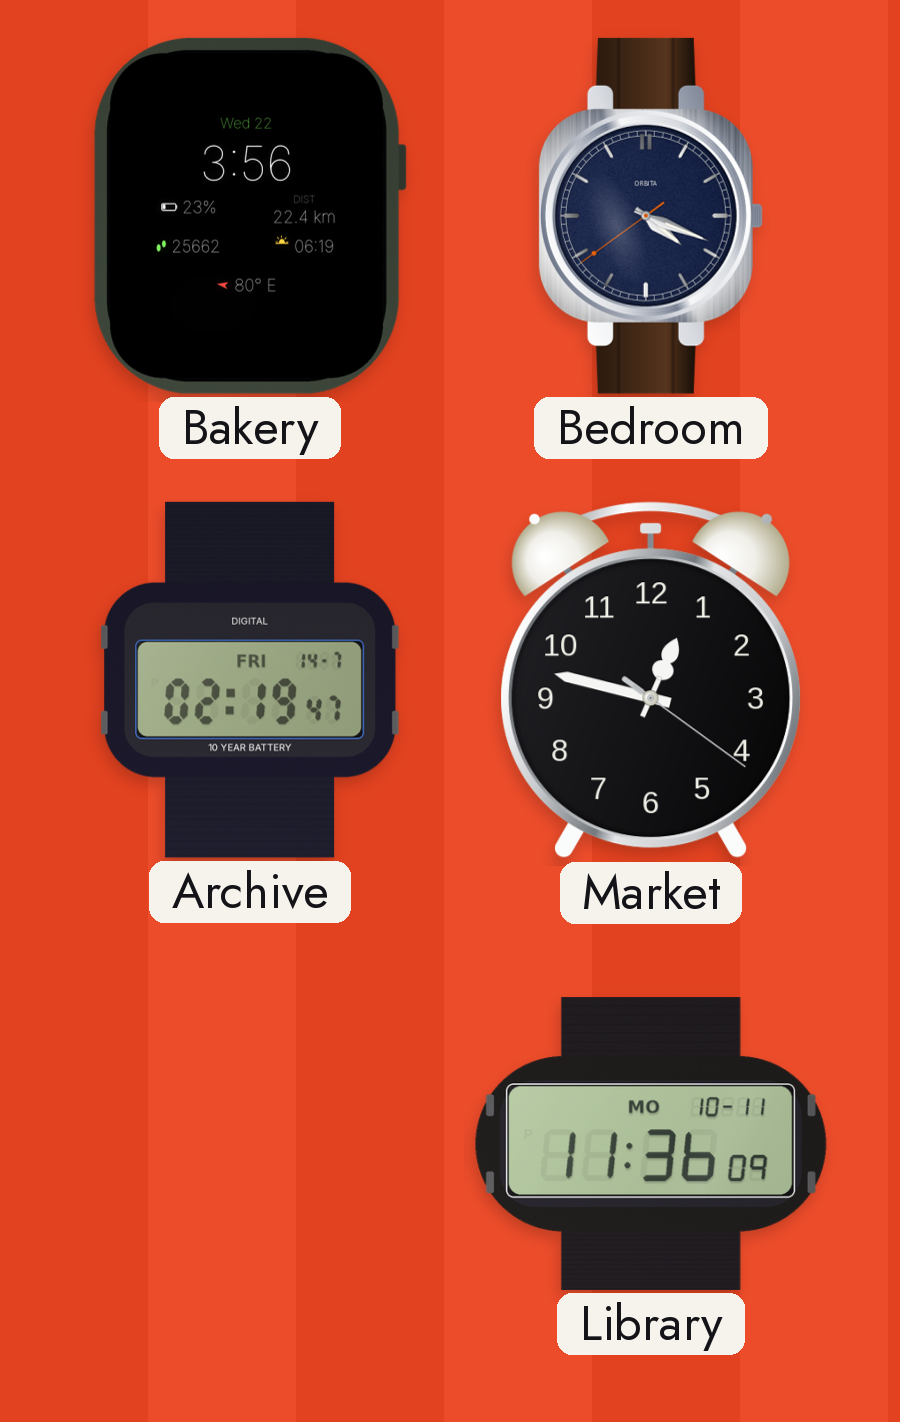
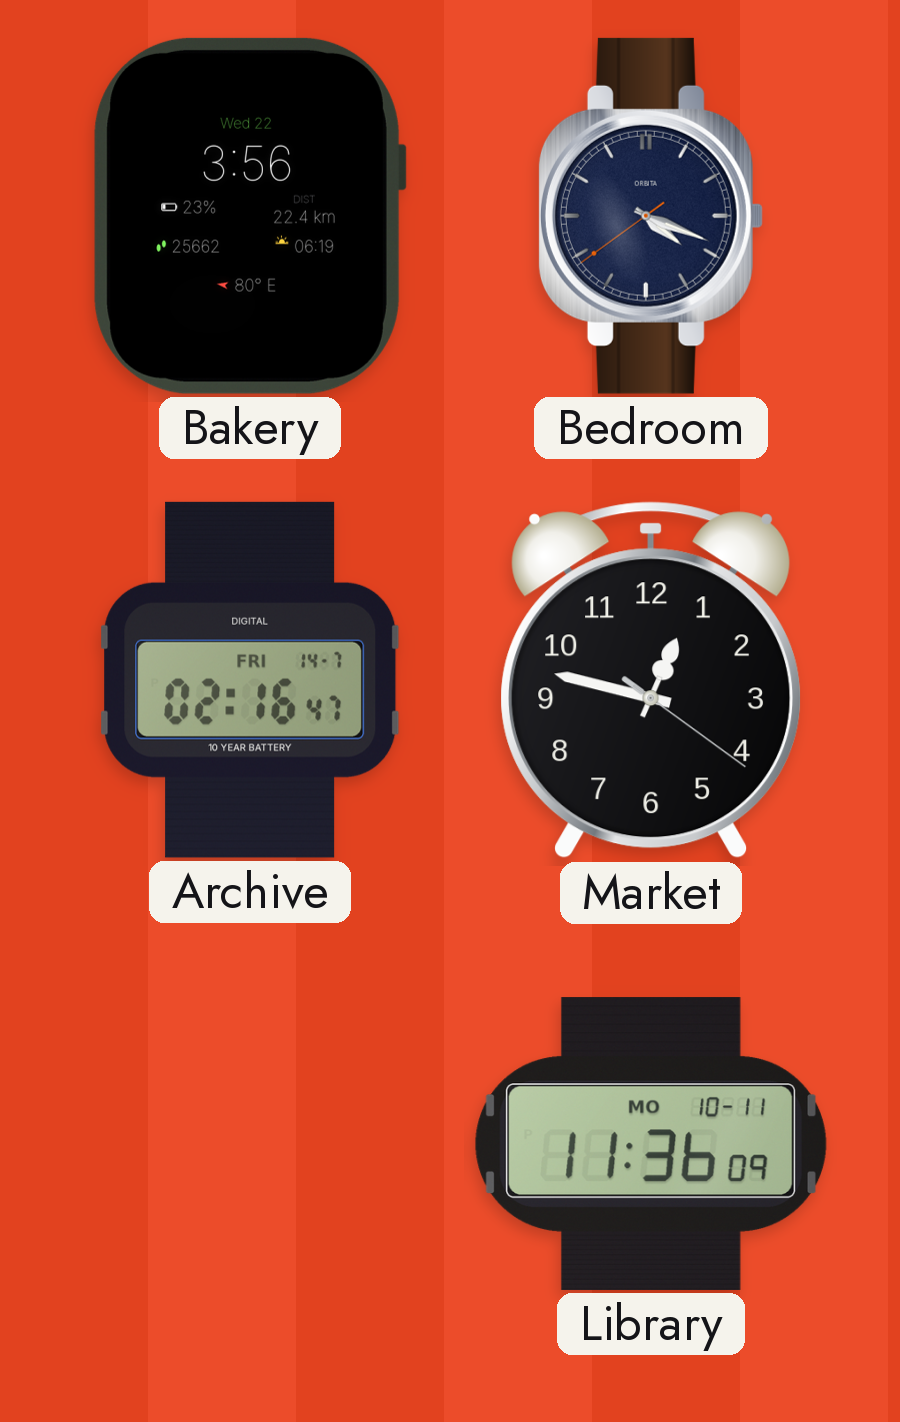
Archive: 02:19 -> 02:16 (250, 680)
